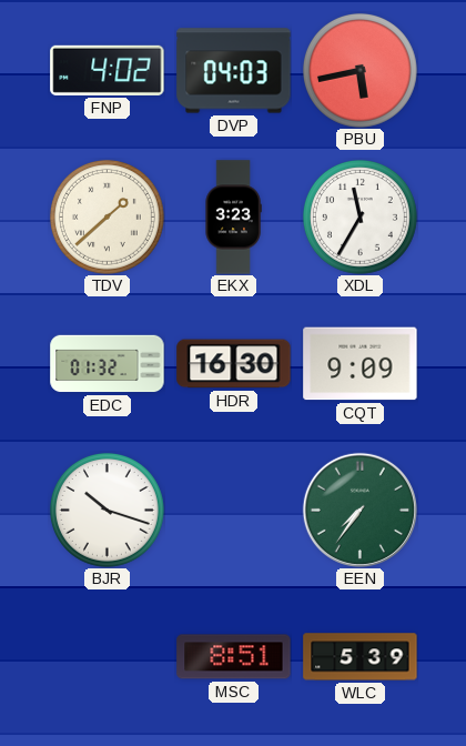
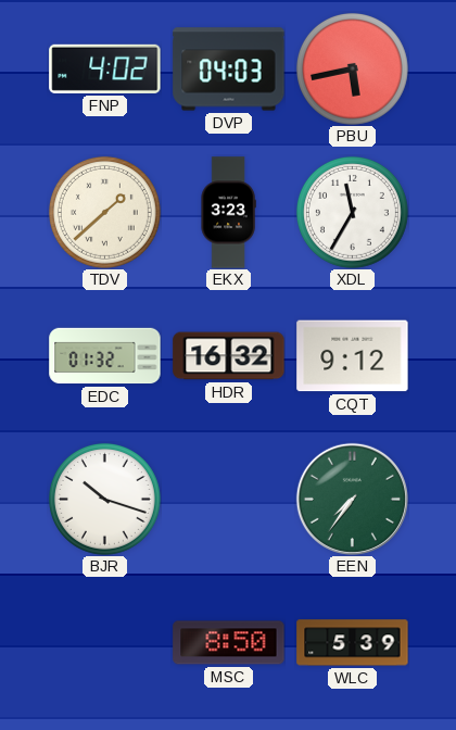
HDR: 16:30 -> 16:32 (229, 356)
CQT: 9:09 -> 9:12 (353, 356)
MSC: 8:51 -> 8:50 (229, 643)
